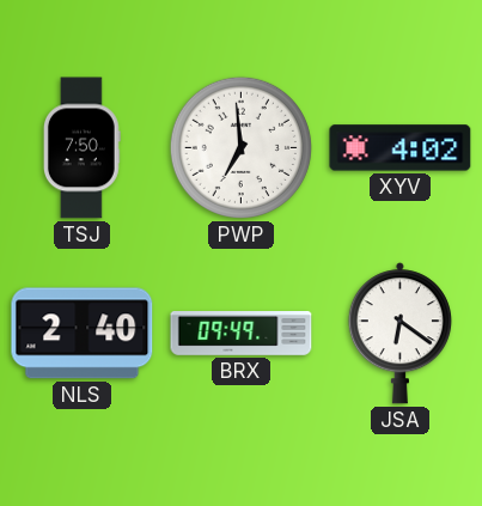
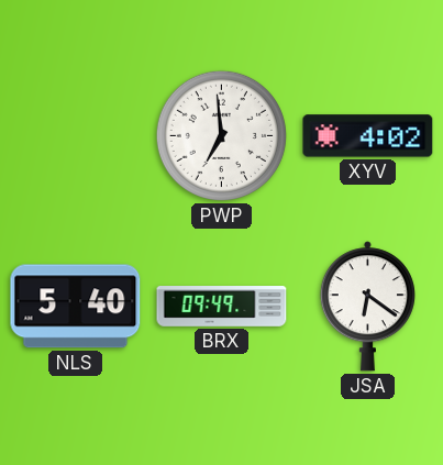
TSJ: 7:50 -> none (81, 148)
NLS: 2:40 -> 5:40 (76, 307)
